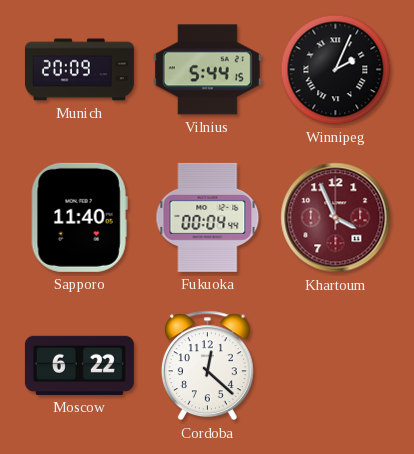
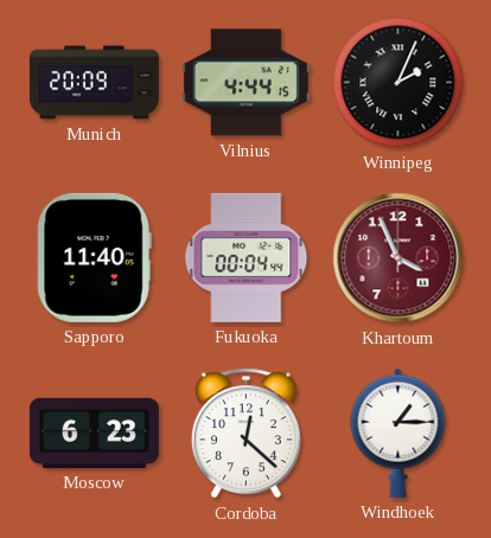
Vilnius: 5:44 -> 4:44 (245, 83)
Moscow: 6:22 -> 6:23 (94, 433)
Windhoek: none -> 1:15 (398, 433)
